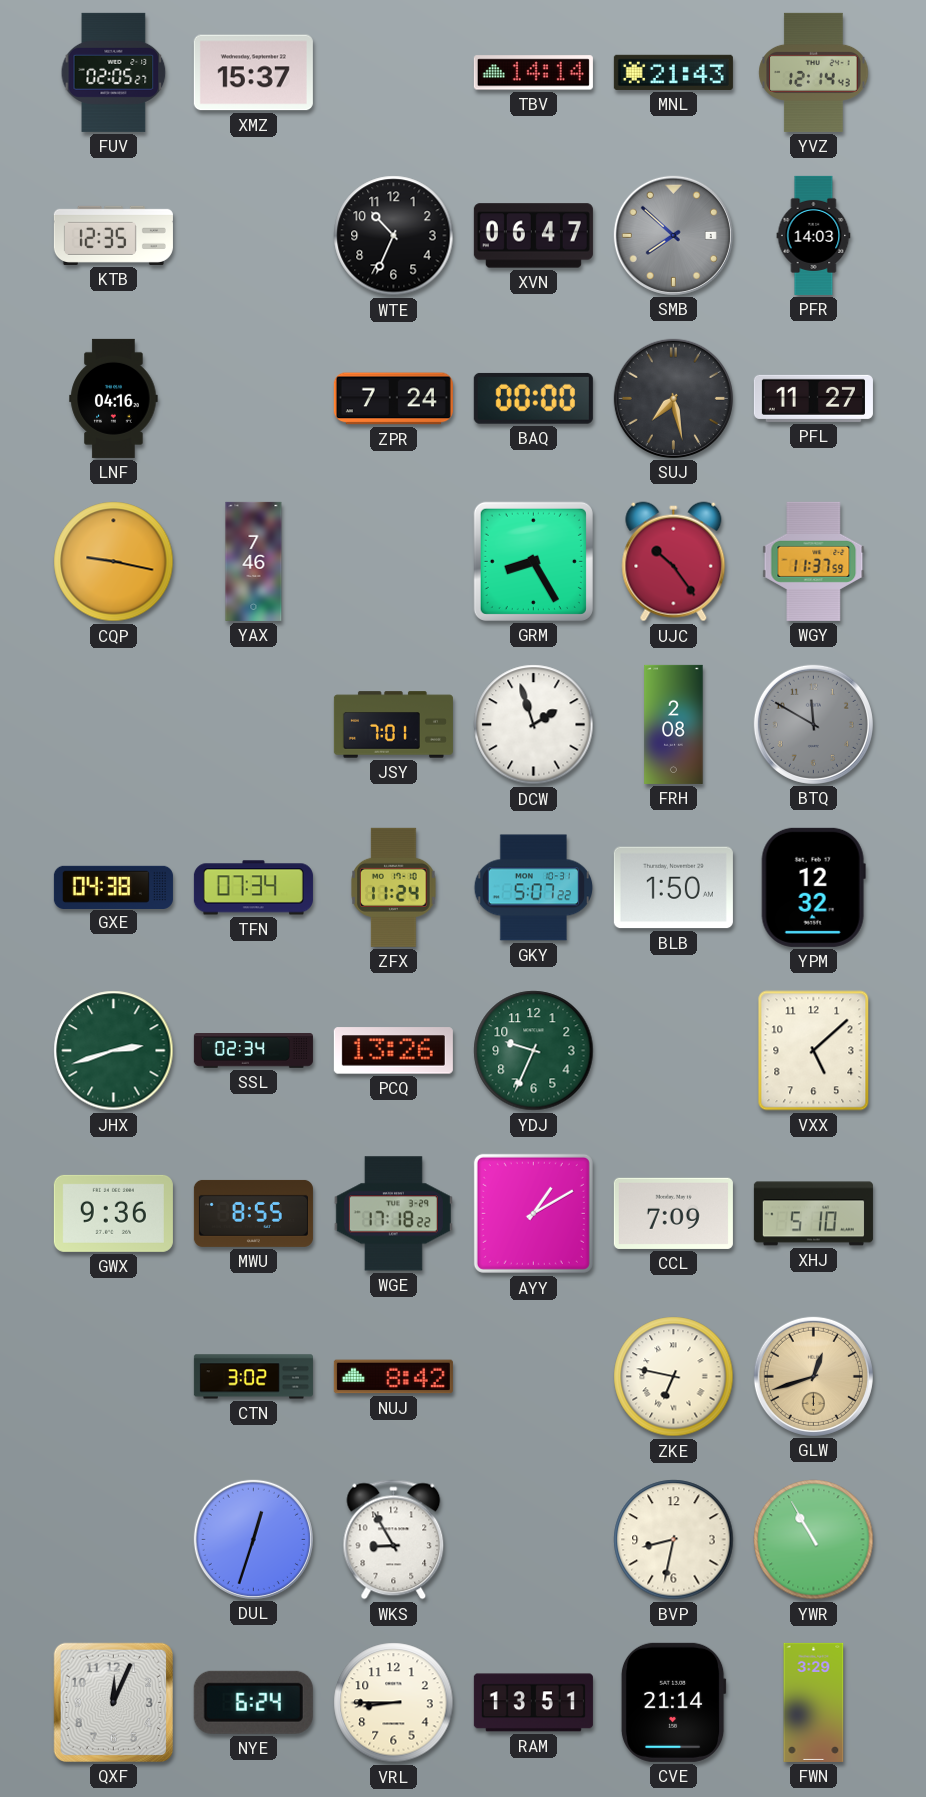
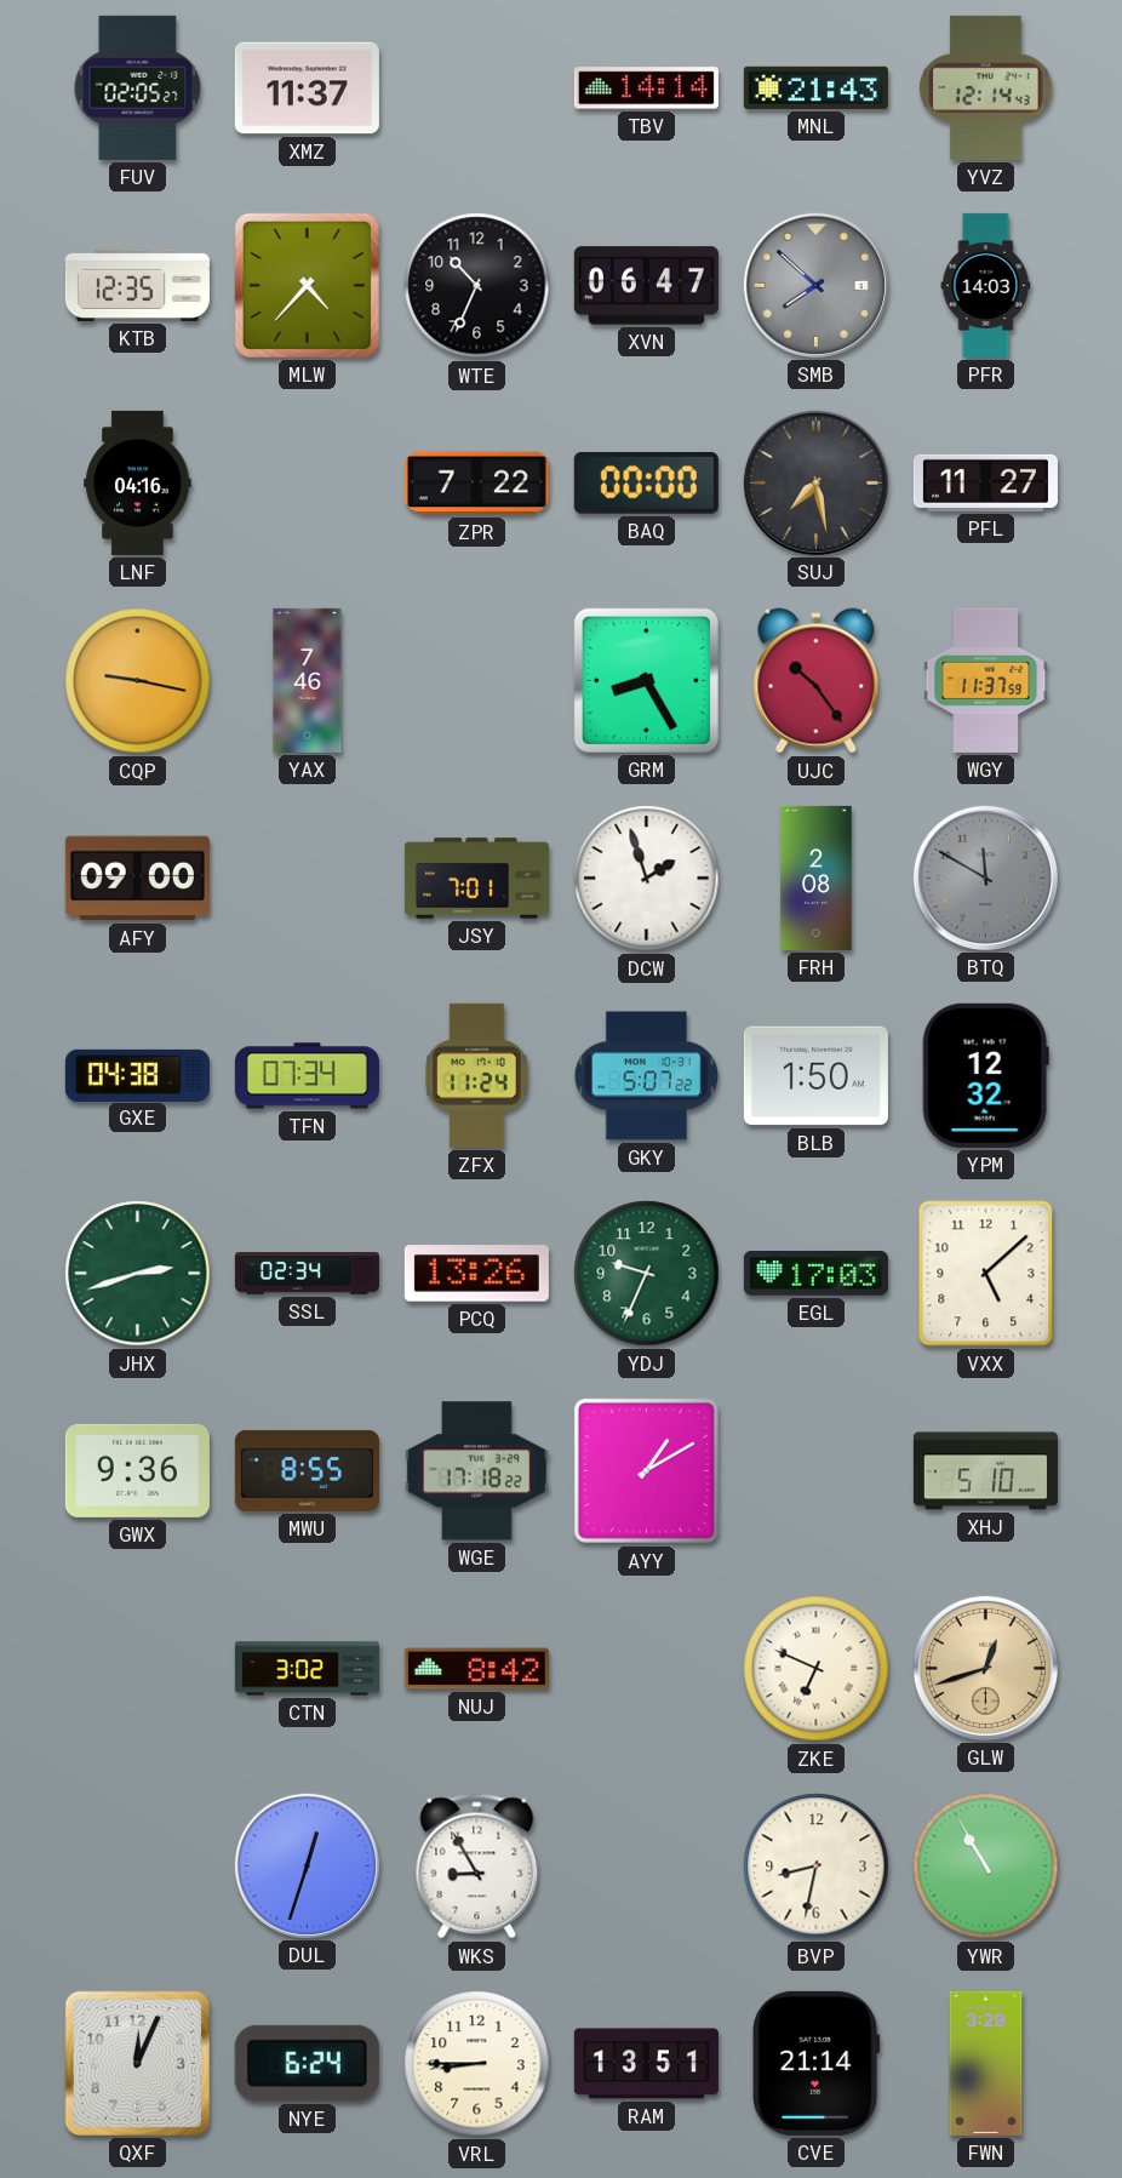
XMZ: 15:37 -> 11:37 (307, 88)
MLW: none -> 4:37 (307, 285)
ZPR: 7:24 -> 7:22 (476, 484)
AFY: none -> 09:00 (137, 879)
EGL: none -> 17:03 (815, 1273)
CCL: 7:09 -> none (673, 1213)
ZKE: 6:47 -> 6:49 (817, 1669)
